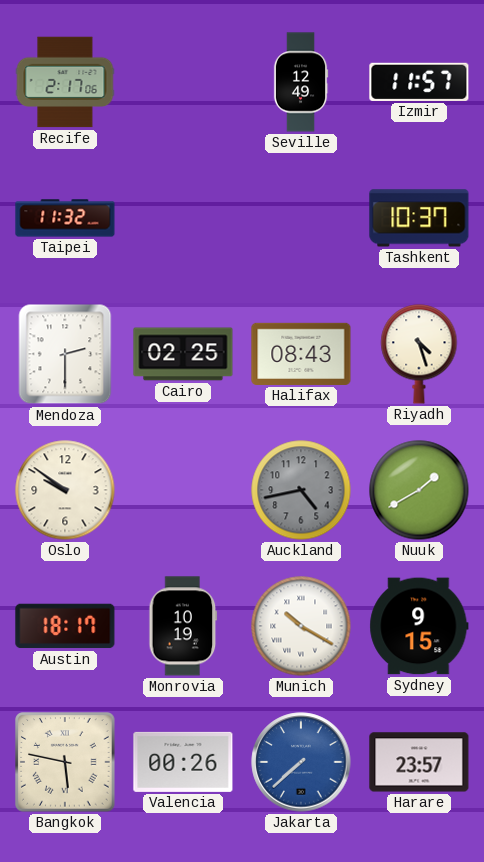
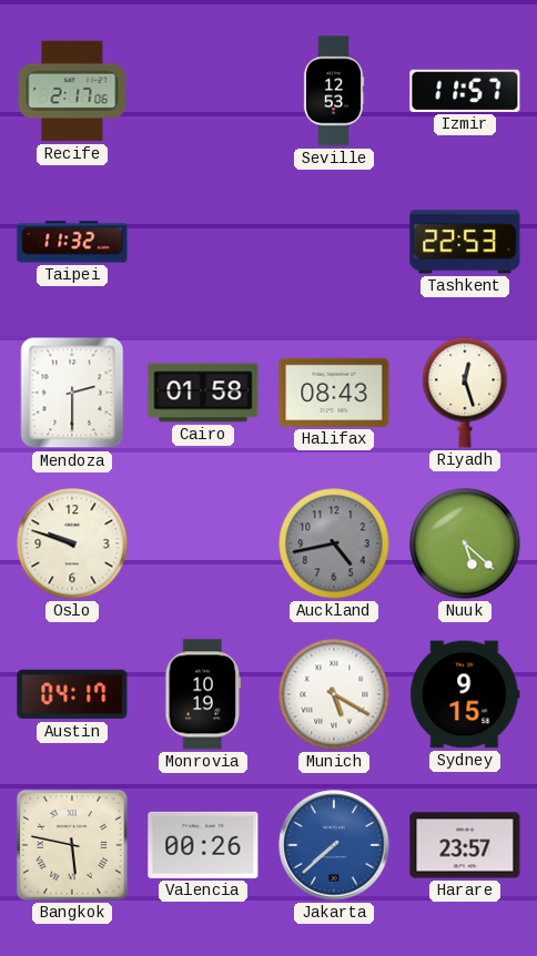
Seville: 12:49 -> 12:53 (334, 91)
Tashkent: 10:37 -> 22:53 (465, 242)
Cairo: 02:25 -> 01:58 (203, 393)
Riyadh: 4:27 -> 12:27 (465, 393)
Oslo: 9:51 -> 9:48 (72, 543)
Nuuk: 1:40 -> 5:22 (465, 543)
Austin: 18:17 -> 04:17 (72, 694)
Munich: 10:20 -> 5:20 (334, 694)
